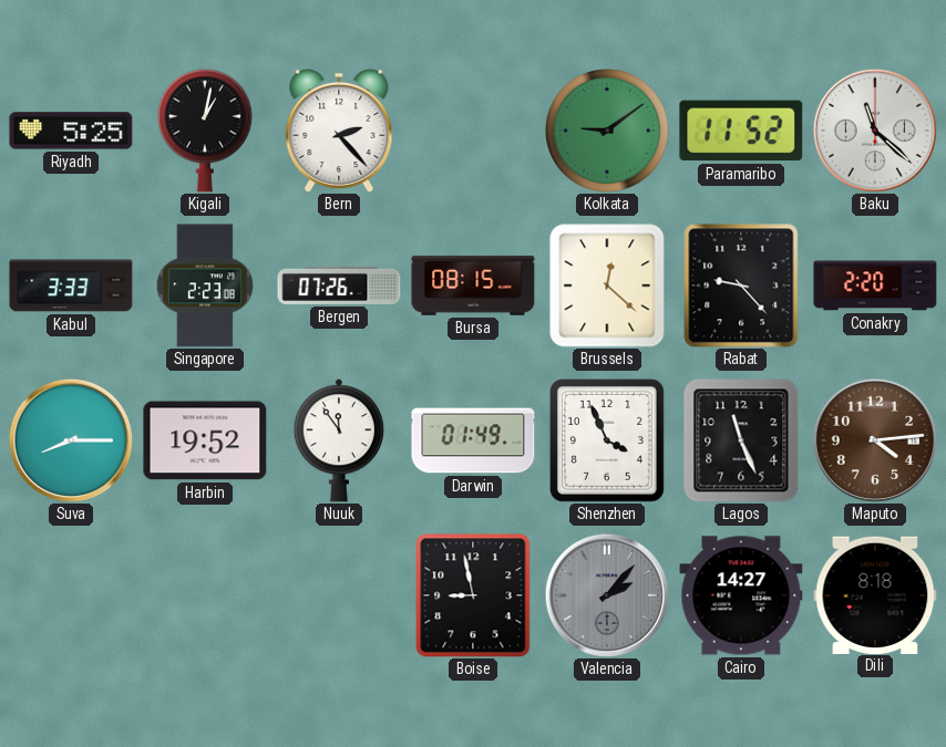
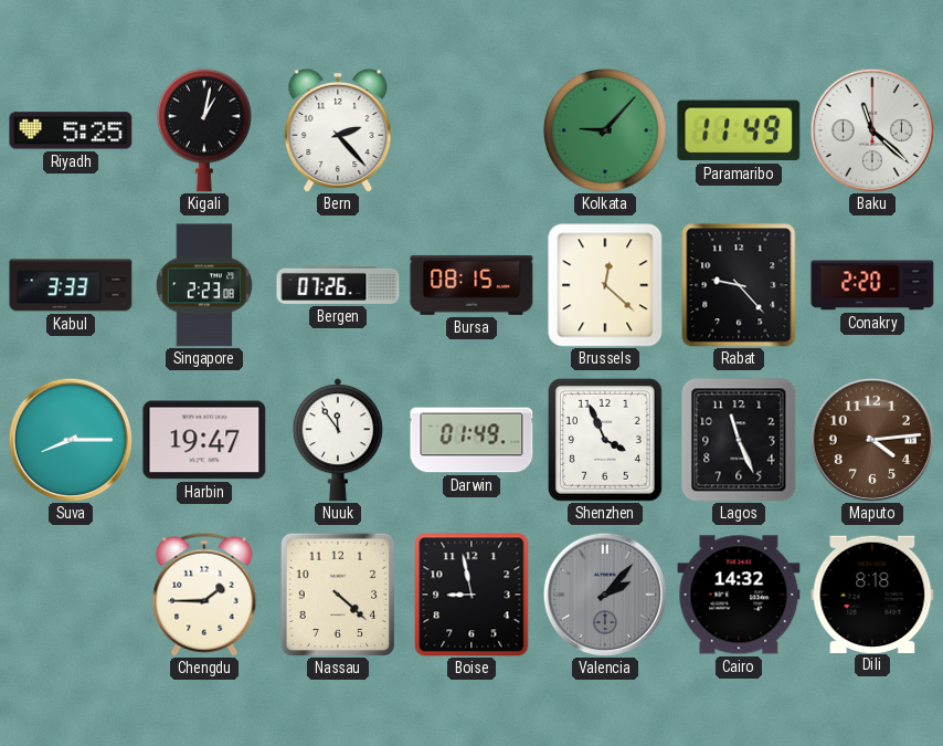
Kolkata: 9:09 -> 9:07 (605, 130)
Paramaribo: 11:52 -> 11:49 (739, 130)
Harbin: 19:52 -> 19:47 (204, 440)
Chengdu: none -> 1:45 (204, 595)
Nassau: none -> 4:22 (338, 595)
Cairo: 14:27 -> 14:32 (739, 595)
